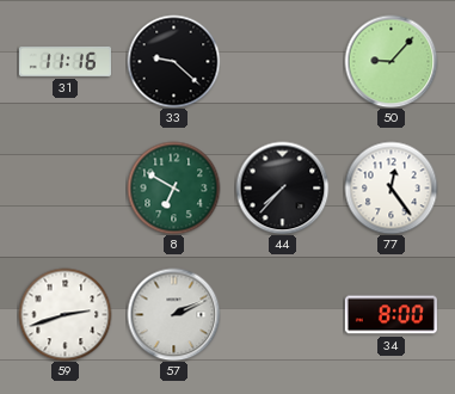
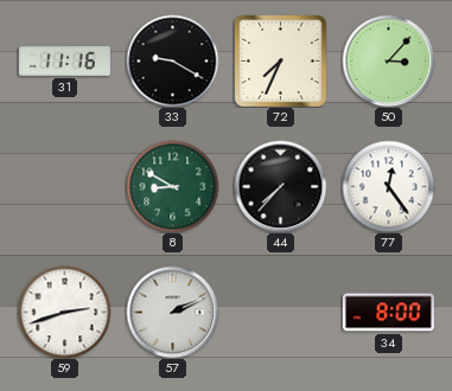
33: 9:22 -> 9:20 (172, 60)
72: none -> 7:34 (281, 62)
50: 9:07 -> 3:07 (388, 60)
8: 6:50 -> 8:50 (172, 186)
